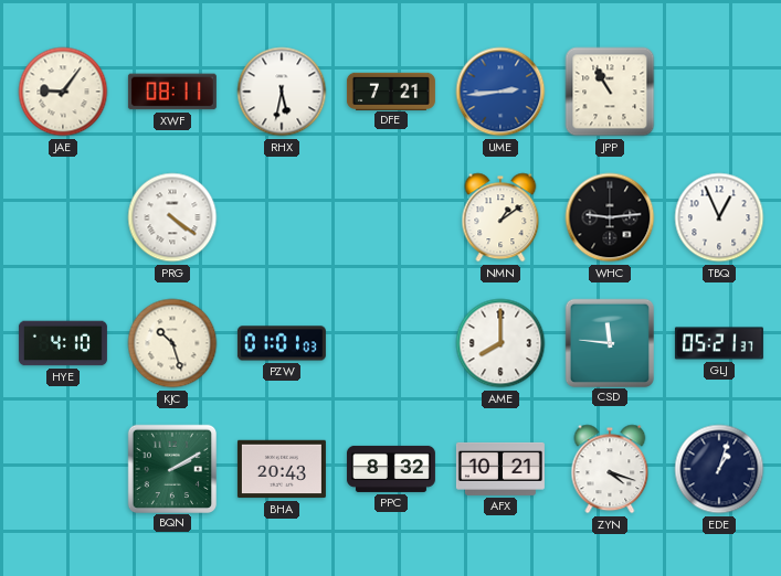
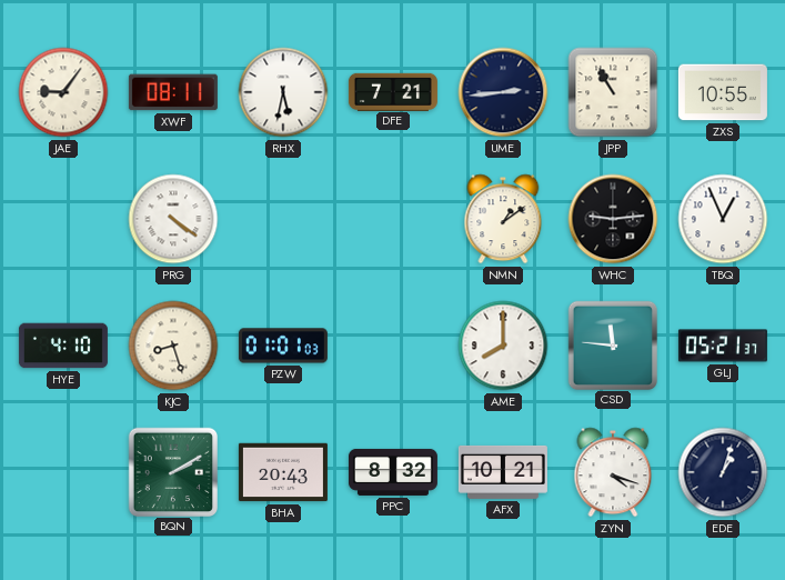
UME dial: blue -> navy (503, 92)
ZXS: none -> 10:55 (723, 92)
KJC: 10:27 -> 8:27 (173, 346)
